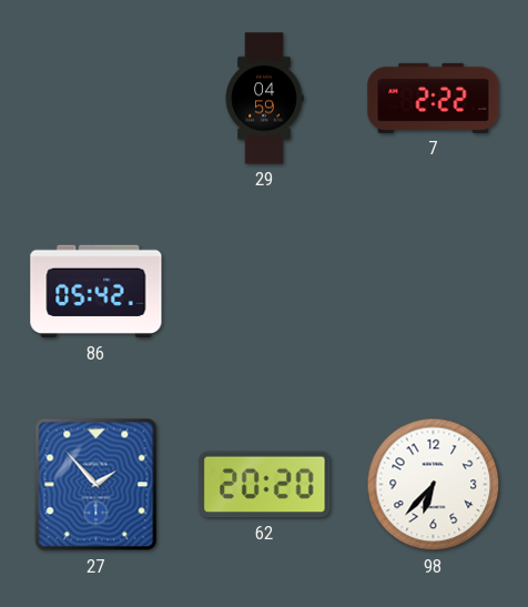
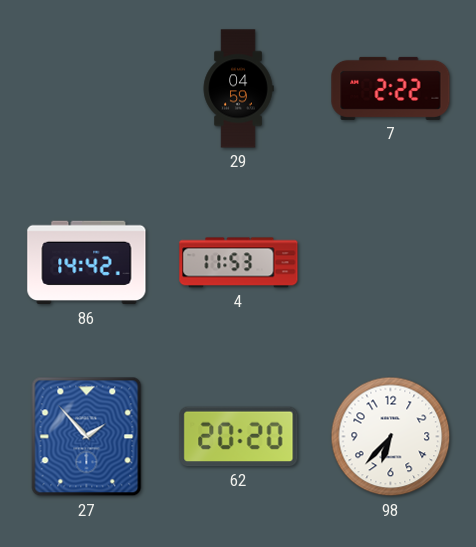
86: 05:42 -> 14:42 (87, 263)
4: none -> 11:53 (239, 263)
